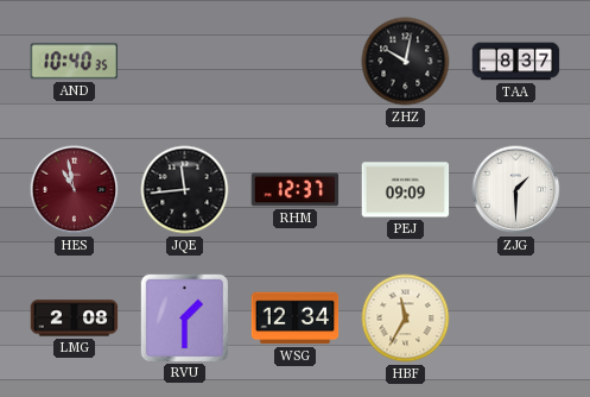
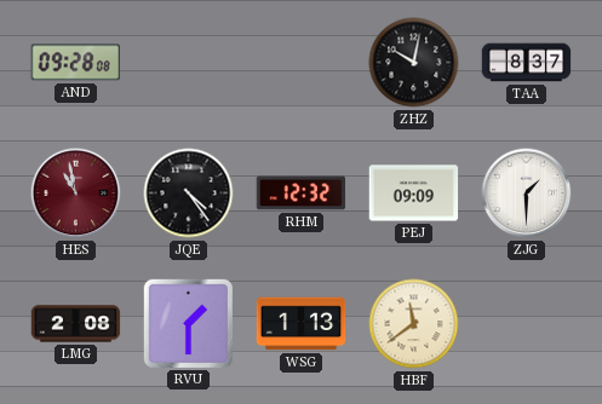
AND: 10:40 -> 09:28 (76, 63)
JQE: 11:44 -> 4:24 (189, 194)
RHM: 12:37 -> 12:32 (302, 194)
WSG: 12:34 -> 1:13 (302, 324)
HBF: 11:35 -> 11:39 (414, 324)
